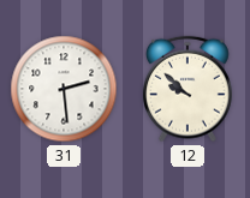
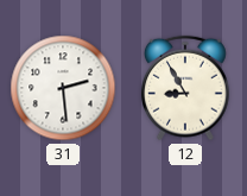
12: 9:52 -> 8:55 (185, 88)
